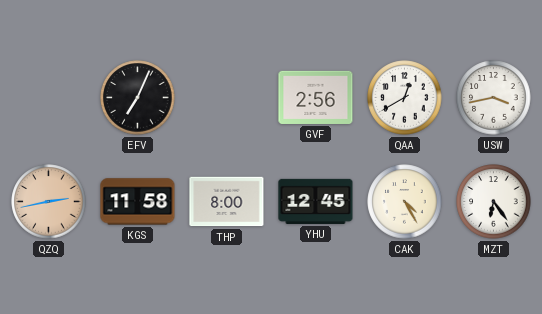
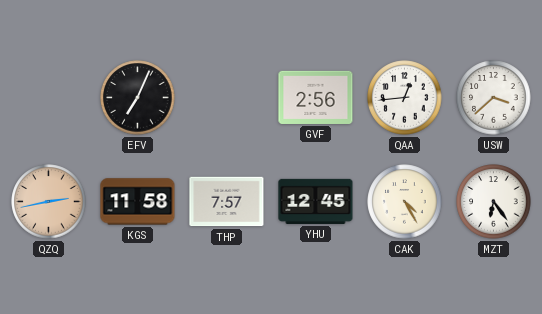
QAA: 12:40 -> 12:44 (405, 98)
USW: 3:43 -> 3:38 (494, 98)
THP: 8:00 -> 7:57 (227, 202)
